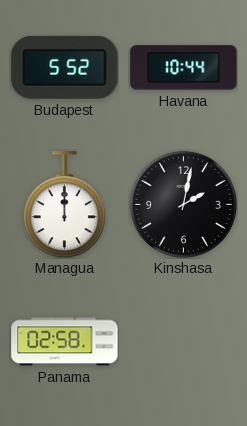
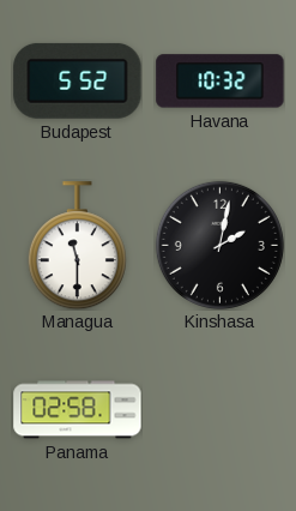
Havana: 10:44 -> 10:32 (221, 82)
Managua: 12:00 -> 11:30 (77, 246)
